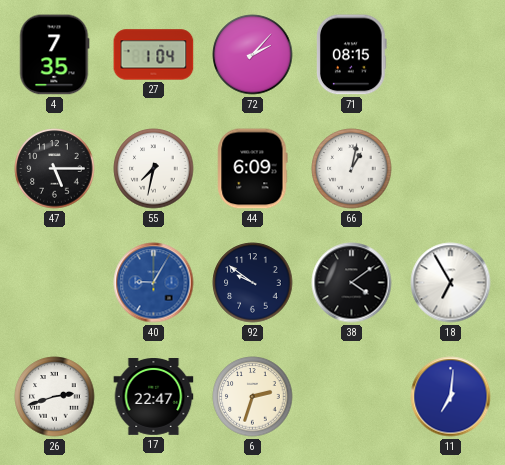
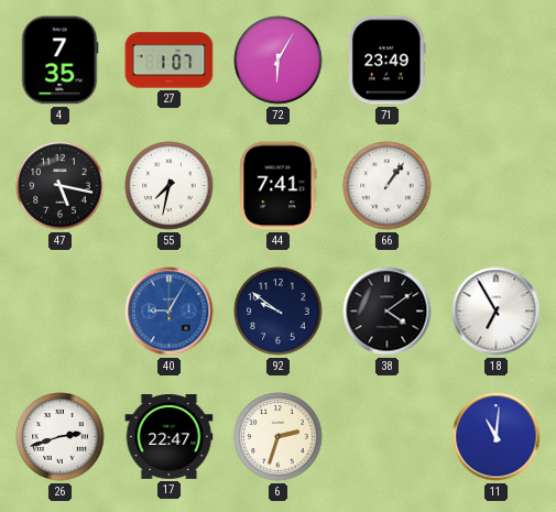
27: 1:04 -> 1:07 (170, 61)
72: 2:07 -> 6:05 (279, 61)
71: 08:15 -> 23:49 (388, 61)
47: 5:15 -> 5:17 (61, 186)
44: 6:09 -> 7:41 (277, 186)
66: 1:02 -> 1:06 (388, 186)
11: 7:01 -> 11:01 (497, 437)
